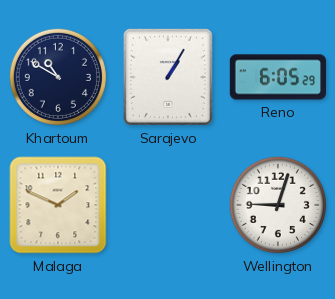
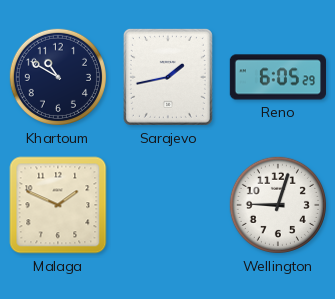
Sarajevo: 1:05 -> 1:43 (168, 77)
